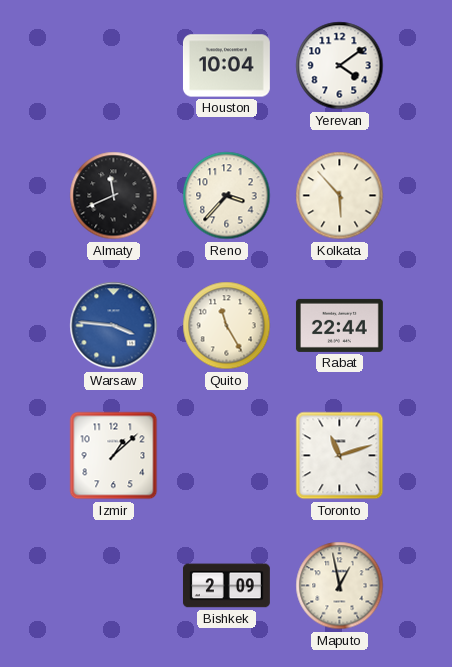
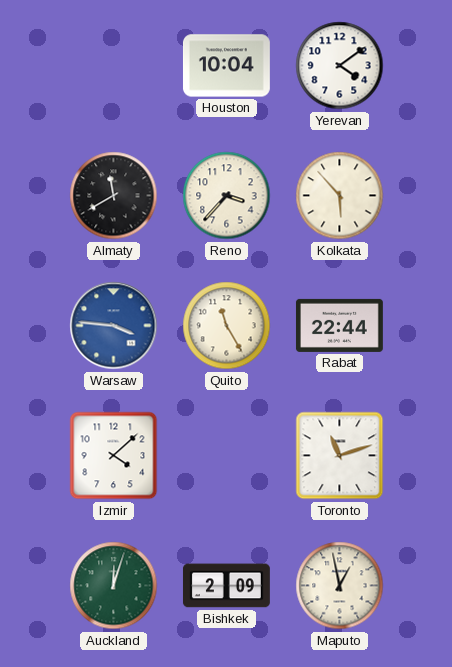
Almaty: 11:41 -> 11:40 (114, 196)
Izmir: 1:08 -> 4:08 (114, 456)
Auckland: none -> 12:03 (114, 586)
